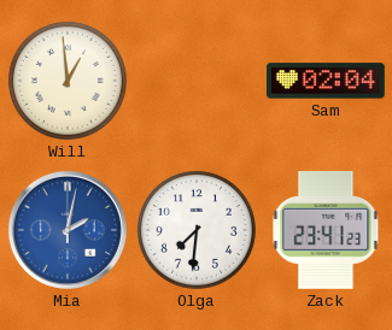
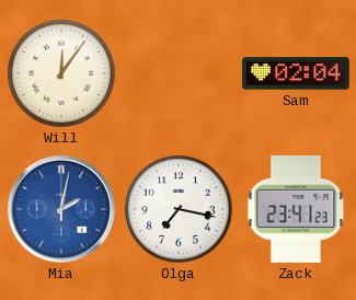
Will: 12:59 -> 12:06 (61, 73)
Olga: 7:31 -> 7:17 (179, 209)
